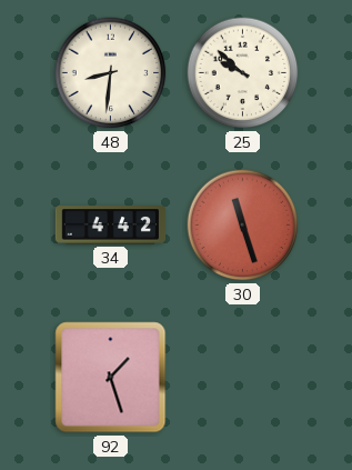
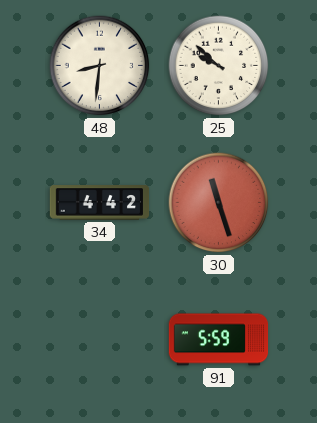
92: 1:27 -> none (111, 378)
91: none -> 5:59 (219, 340)
